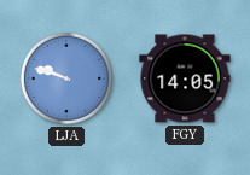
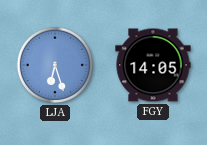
LJA: 9:48 -> 6:27 (55, 65)
